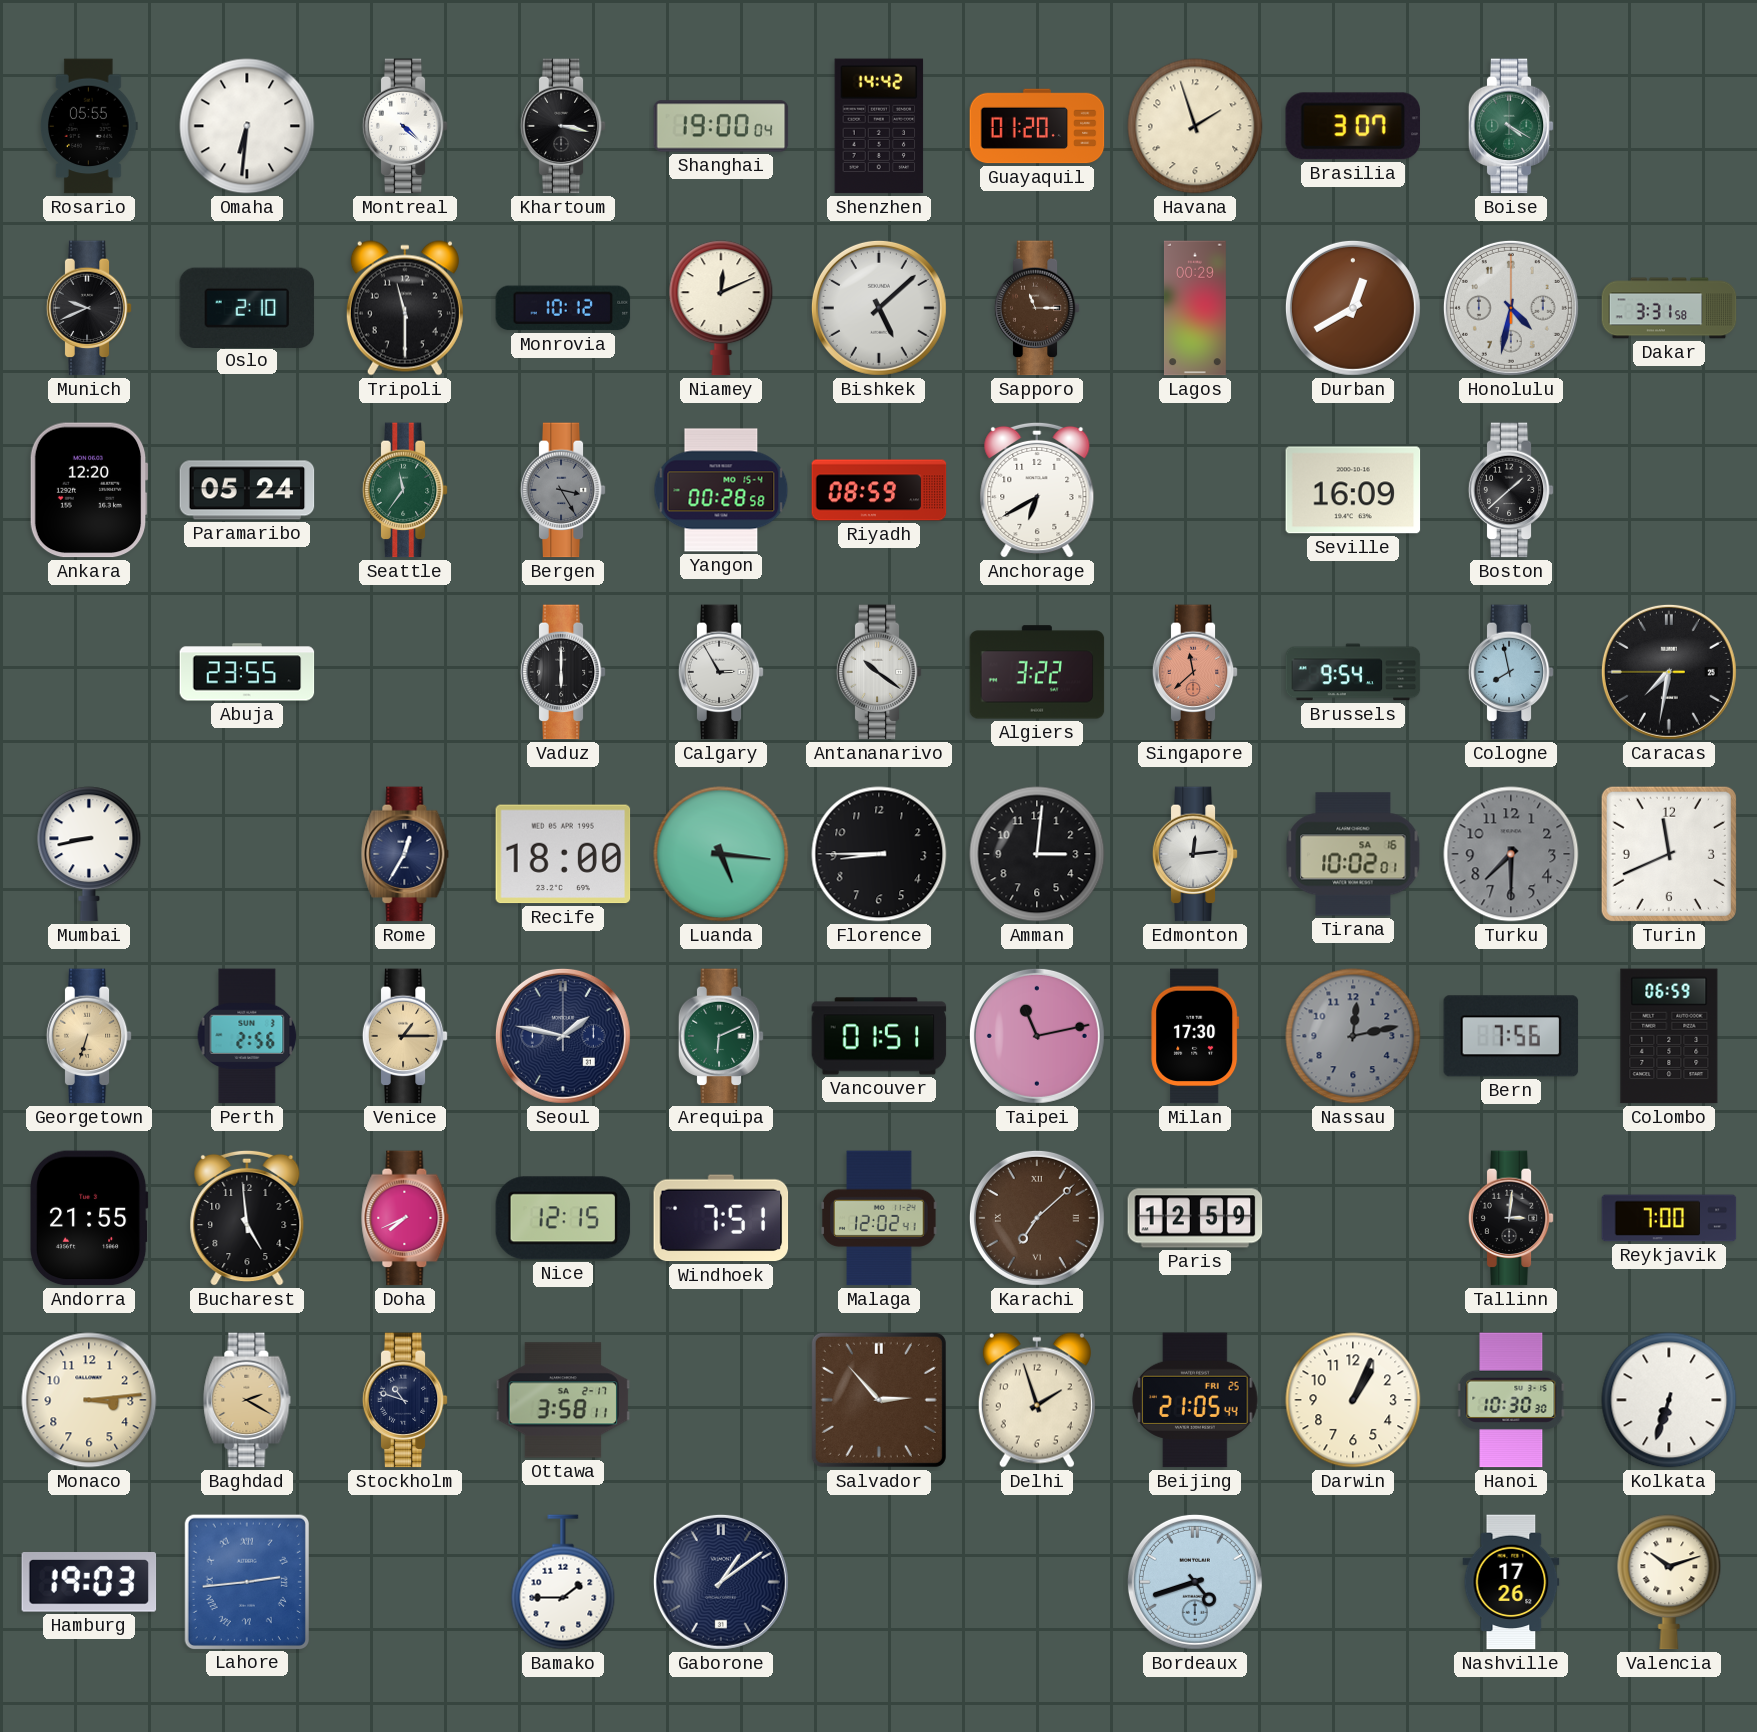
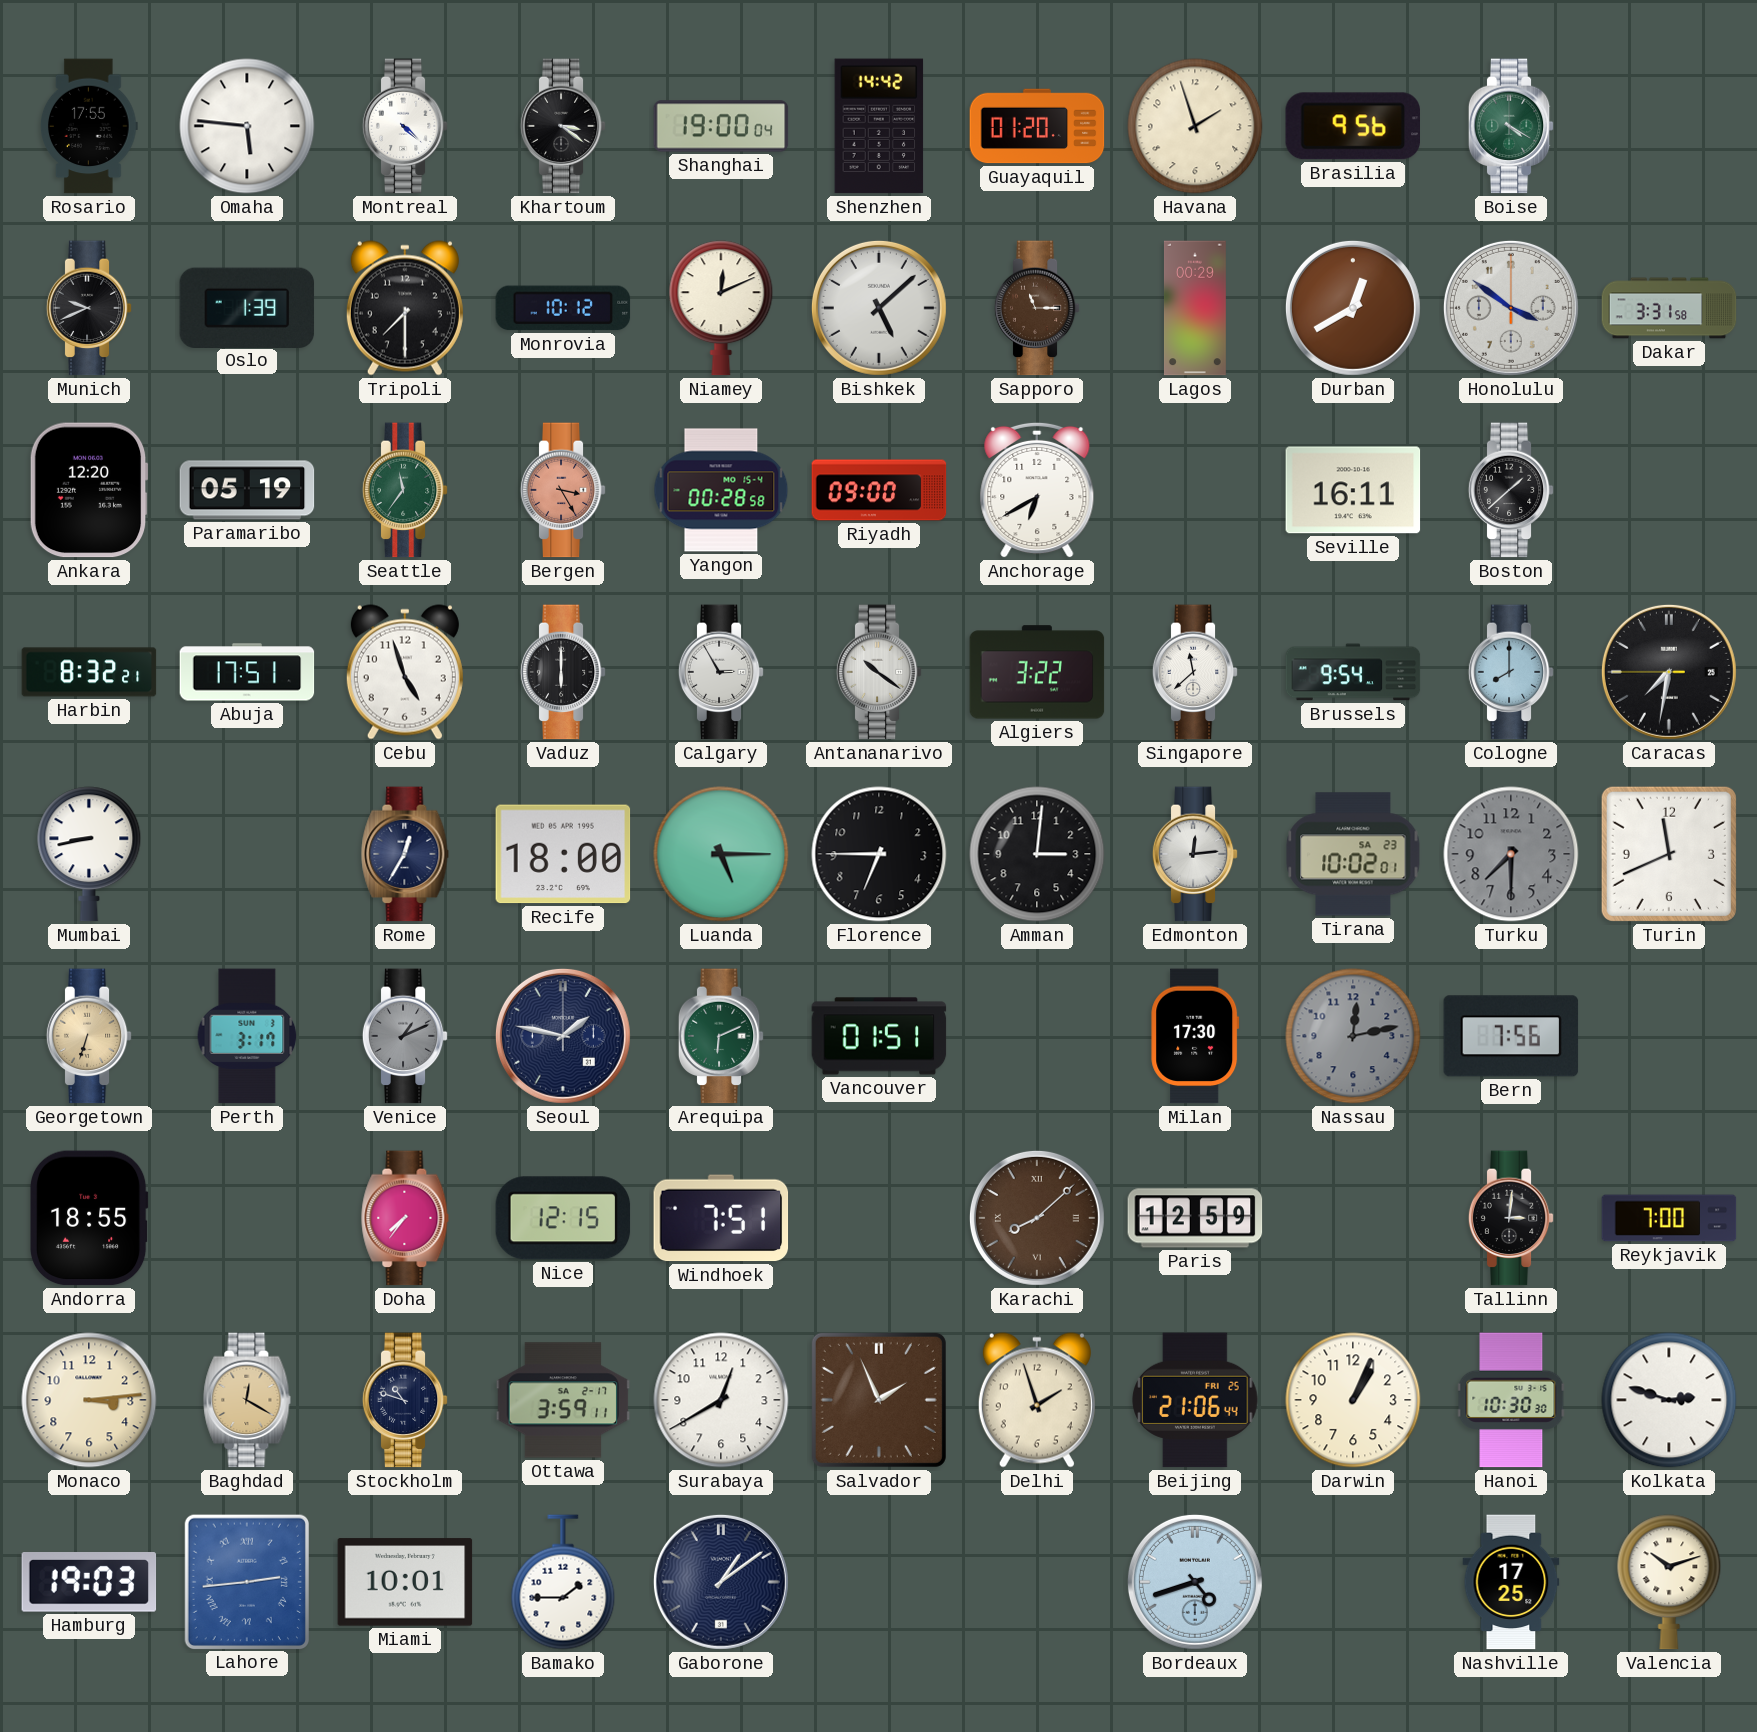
Rosario: 05:55 -> 17:55 (90, 126)
Omaha: 6:31 -> 5:46 (247, 126)
Khartoum: 3:17 -> 3:21 (563, 126)
Brasilia: 3:07 -> 9:56 (1352, 126)
Oslo: 2:10 -> 1:39 (247, 307)
Tripoli: 11:30 -> 7:30 (405, 308)
Honolulu: 4:32 -> 3:51 (1511, 308)
Paramaribo: 05:24 -> 05:19 (247, 490)
Bergen dial: grey -> salmon (563, 490)
Riyadh: 08:59 -> 09:00 (879, 490)
Seville: 16:09 -> 16:11 (1353, 490)
Harbin: none -> 8:32 (89, 672)
Abuja: 23:55 -> 17:51 (247, 672)
Cebu: none -> 4:57 (405, 672)
Singapore dial: salmon -> white (1195, 672)
Cologne: 7:58 -> 8:00 (1511, 672)
Luanda: 5:16 -> 5:15 (721, 854)
Florence: 8:45 -> 6:45 (879, 854)
Tirana date: SA 16 -> SA 23 (1353, 854)
Perth: 2:56 -> 3:17 (247, 1036)
Venice: 1:15 -> 1:11 (405, 1036)
Venice dial: champagne -> grey (405, 1036)
Taipei: 11:13 -> none (1037, 1036)
Colombo: 06:59 -> none (1669, 1036)
Andorra: 21:55 -> 18:55 (89, 1218)
Bucharest: 4:59 -> none (247, 1218)
Doha: 7:41 -> 7:36 (405, 1218)
Malaga: 12:02 -> none (879, 1218)
Karachi: 7:08 -> 8:08 (1037, 1218)
Baghdad: 2:20 -> 12:20 (247, 1400)
Ottawa: 3:58 -> 3:59 (563, 1400)
Surabaya: none -> 12:40 (721, 1400)
Salvador: 2:53 -> 1:56 (879, 1400)
Beijing: 21:05 -> 21:06 (1195, 1400)
Kolkata: 6:33 -> 2:48 (1669, 1400)
Miami: none -> 10:01 (405, 1582)
Nashville: 17:26 -> 17:25 (1511, 1582)
